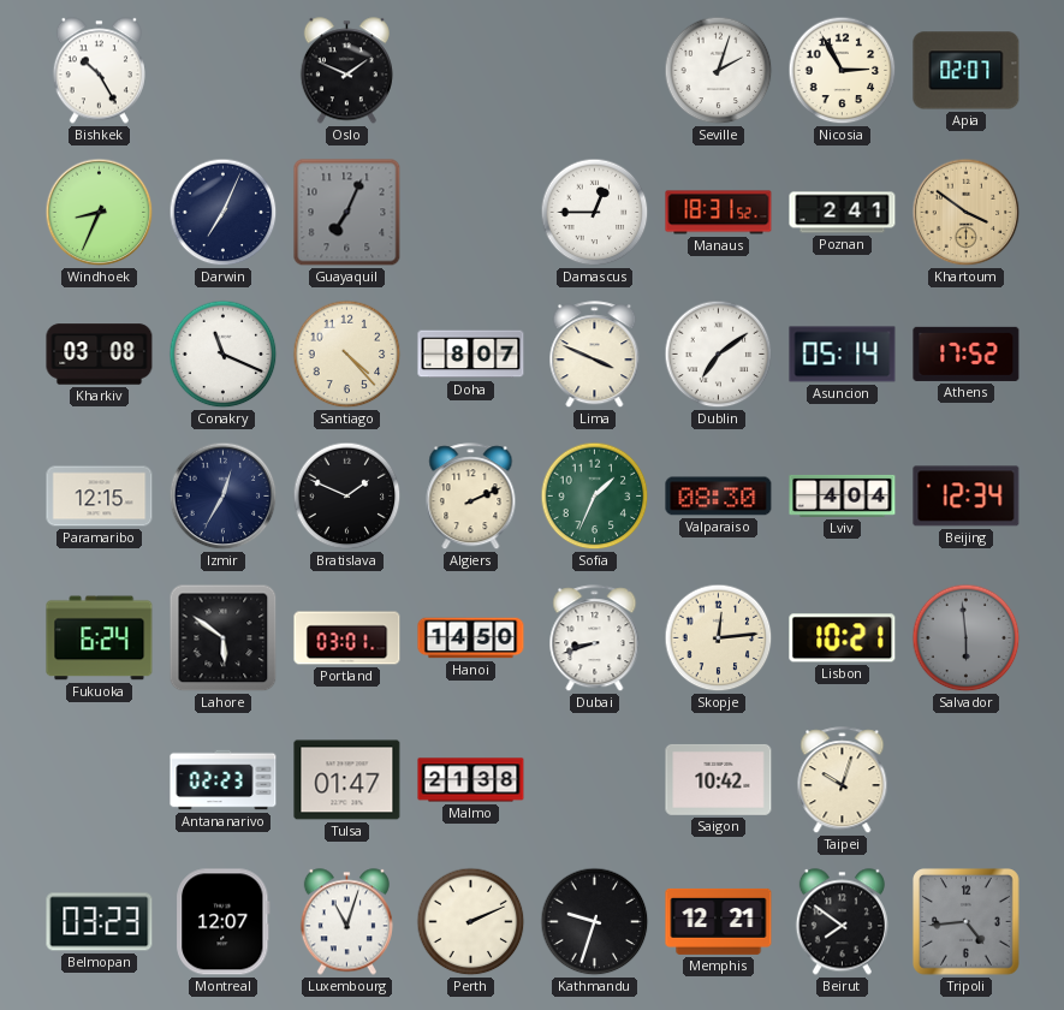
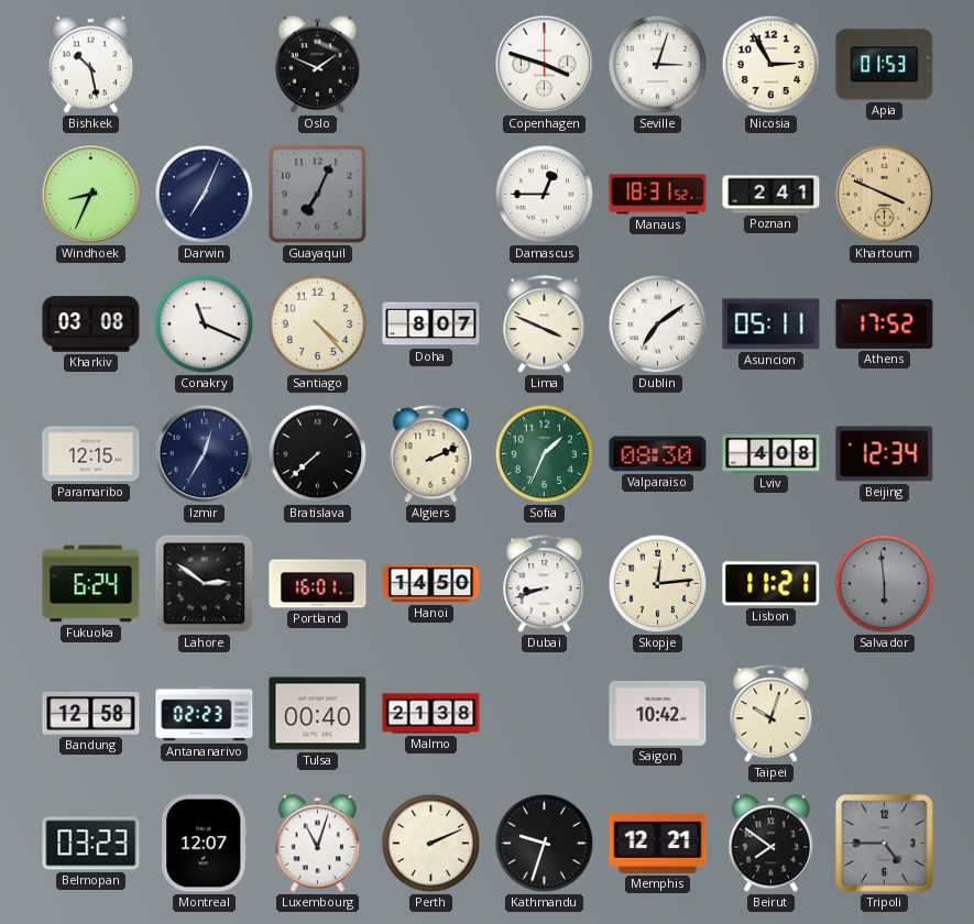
Bishkek: 10:25 -> 10:28 (90, 65)
Copenhagen: none -> 3:48 (545, 65)
Seville: 2:03 -> 3:03 (658, 65)
Apia: 02:07 -> 01:53 (885, 65)
Khartoum: 3:51 -> 3:49 (885, 195)
Asuncion: 05:14 -> 05:11 (771, 324)
Bratislava: 1:49 -> 7:38 (318, 454)
Lviv: 4:04 -> 4:08 (771, 453)
Lahore: 5:51 -> 2:51 (205, 584)
Portland: 03:01 -> 16:01 (318, 584)
Lisbon: 10:21 -> 11:21 (771, 584)
Bandung: none -> 12:58 (91, 713)
Tulsa: 01:47 -> 00:40 (318, 714)
Tripoli: 4:44 -> 4:45 (885, 844)
